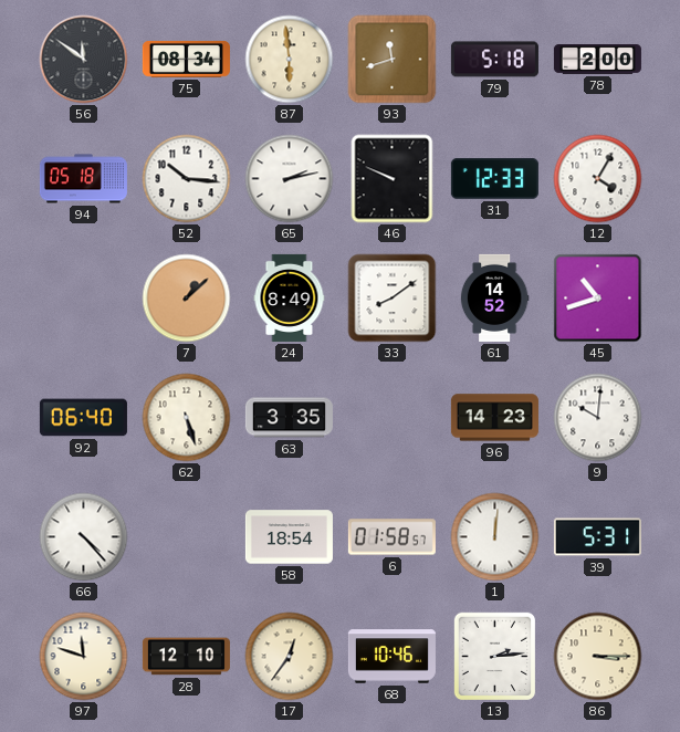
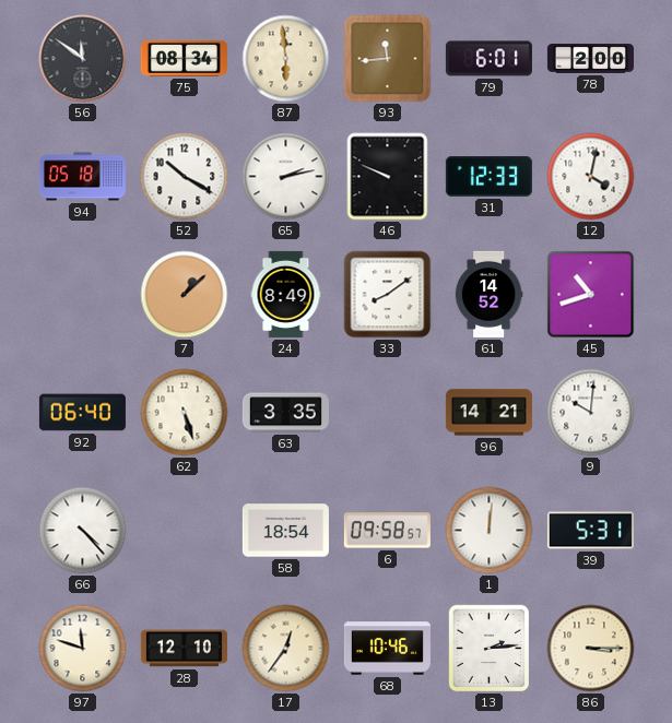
93: 11:42 -> 11:44 (388, 59)
79: 5:18 -> 6:01 (488, 59)
52: 10:16 -> 10:20 (185, 177)
12: 4:05 -> 4:02 (591, 177)
96: 14:23 -> 14:21 (488, 413)
6: 01:58 -> 09:58 (387, 531)
